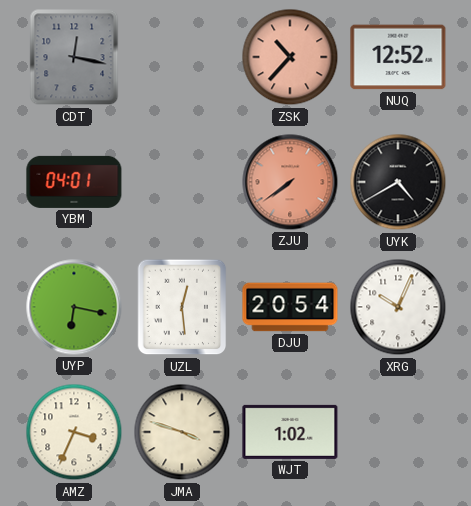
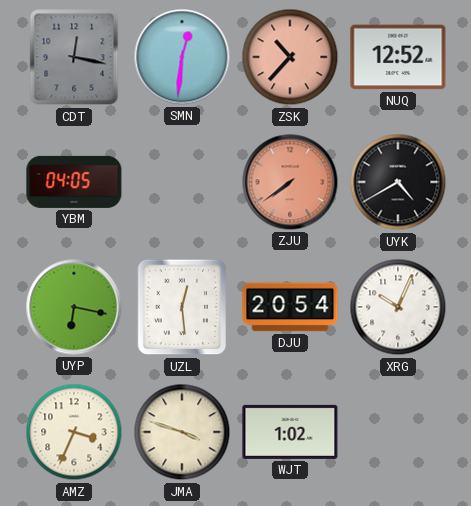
SMN: none -> 12:31 (182, 57)
YBM: 04:01 -> 04:05 (74, 182)
